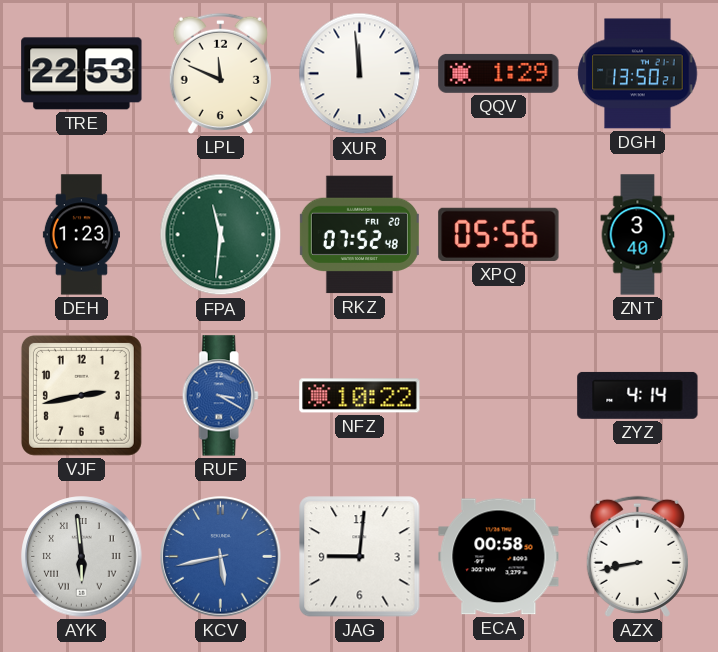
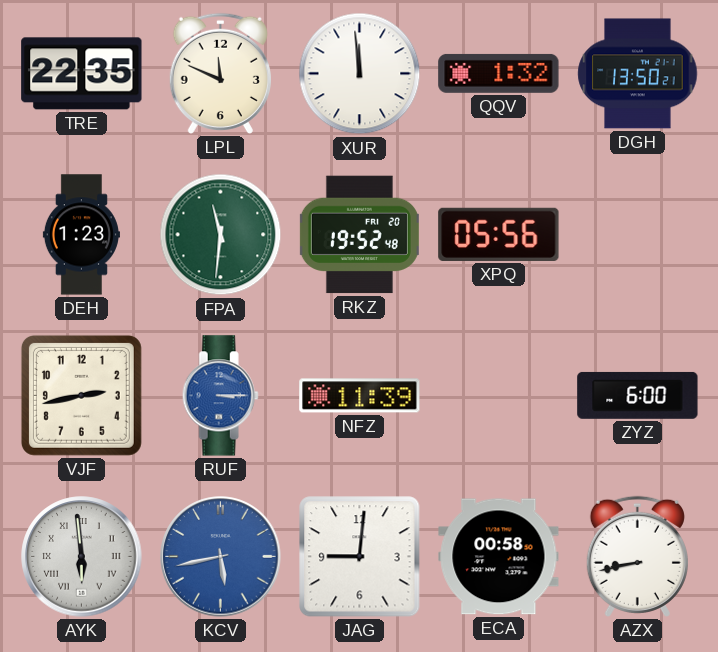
TRE: 22:53 -> 22:35 (82, 74)
QQV: 1:29 -> 1:32 (499, 73)
RKZ: 07:52 -> 19:52 (359, 235)
ZNT: 3:40 -> none (638, 235)
RUF: 3:20 -> 3:15 (220, 396)
NFZ: 10:22 -> 11:39 (360, 396)
ZYZ: 4:14 -> 6:00 (638, 395)
